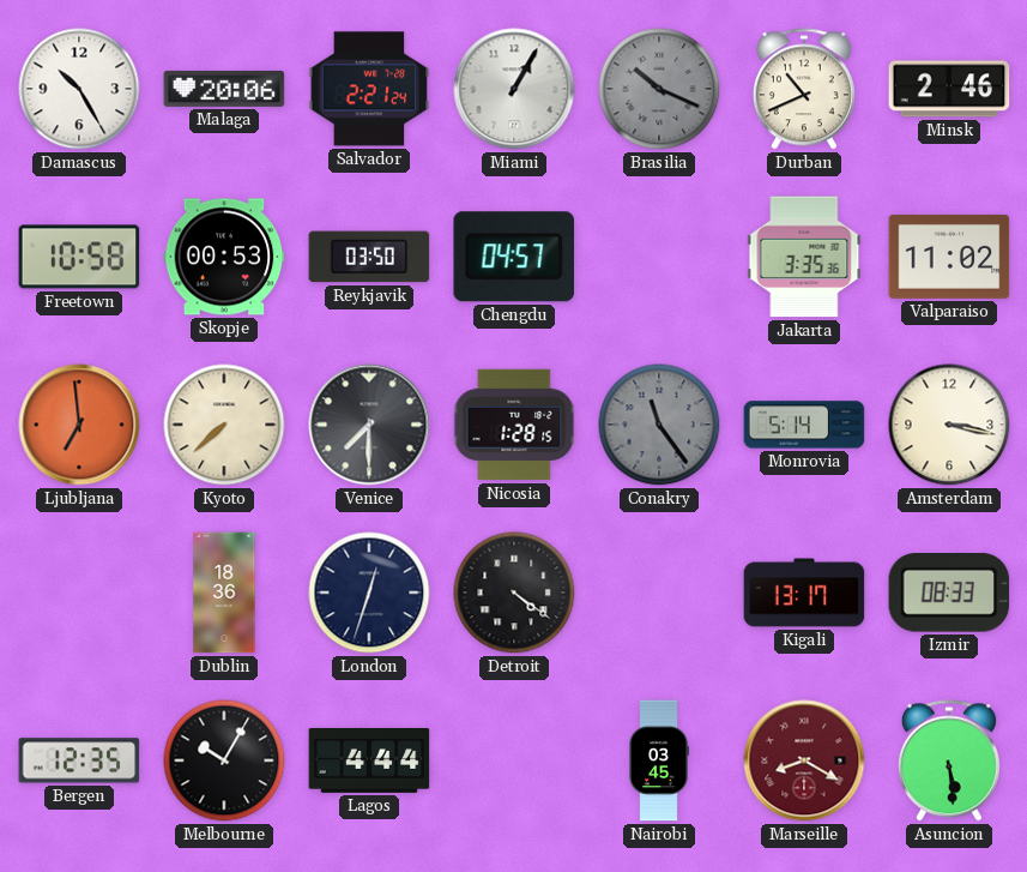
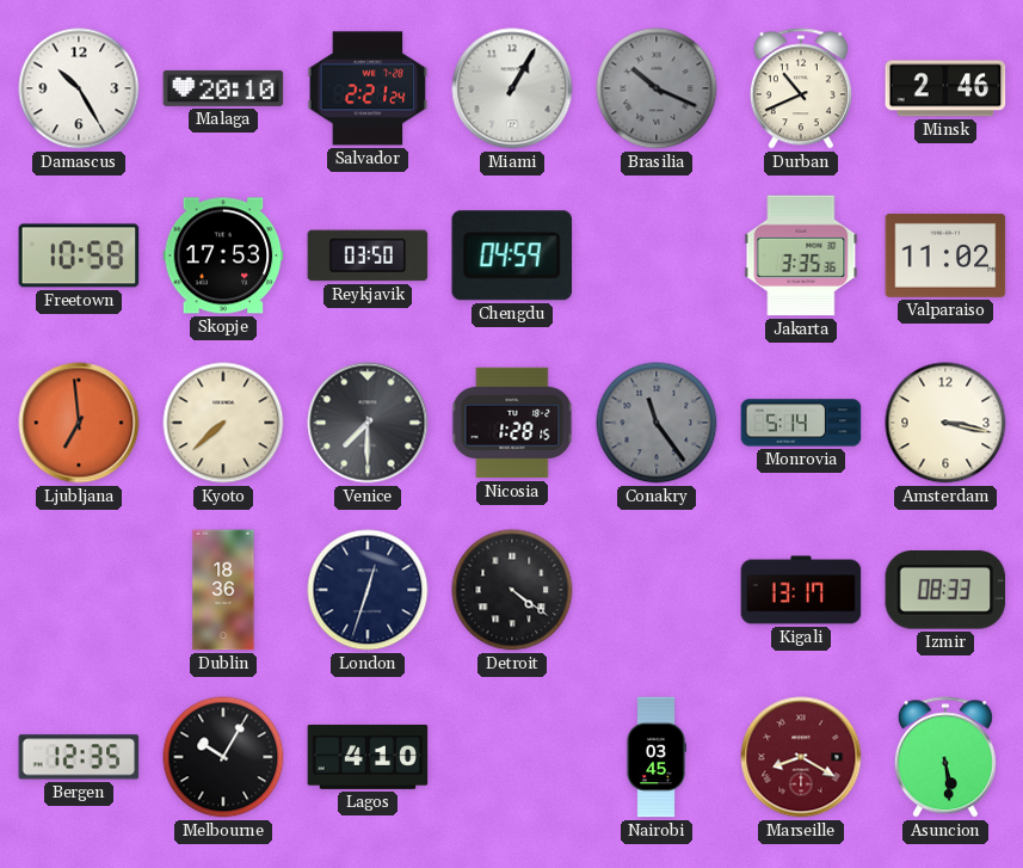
Malaga: 20:06 -> 20:10 (223, 88)
Skopje: 00:53 -> 17:53 (223, 256)
Chengdu: 04:57 -> 04:59 (511, 256)
Lagos: 4:44 -> 4:10 (368, 757)
